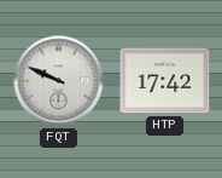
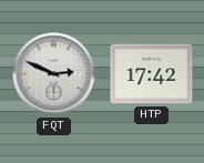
FQT: 9:49 -> 2:49 (54, 74)
